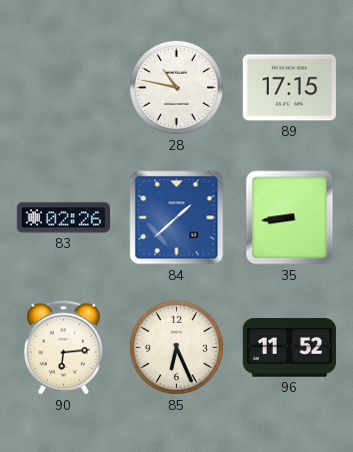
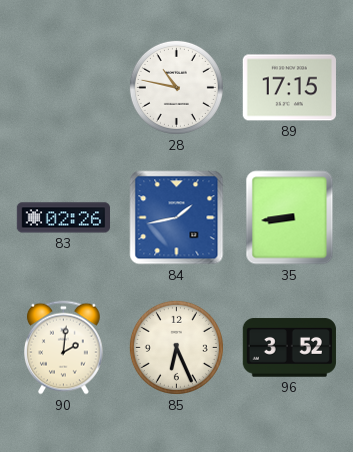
84: 1:38 -> 1:43 (177, 218)
90: 6:14 -> 2:01 (64, 348)
96: 11:52 -> 3:52 (289, 348)
